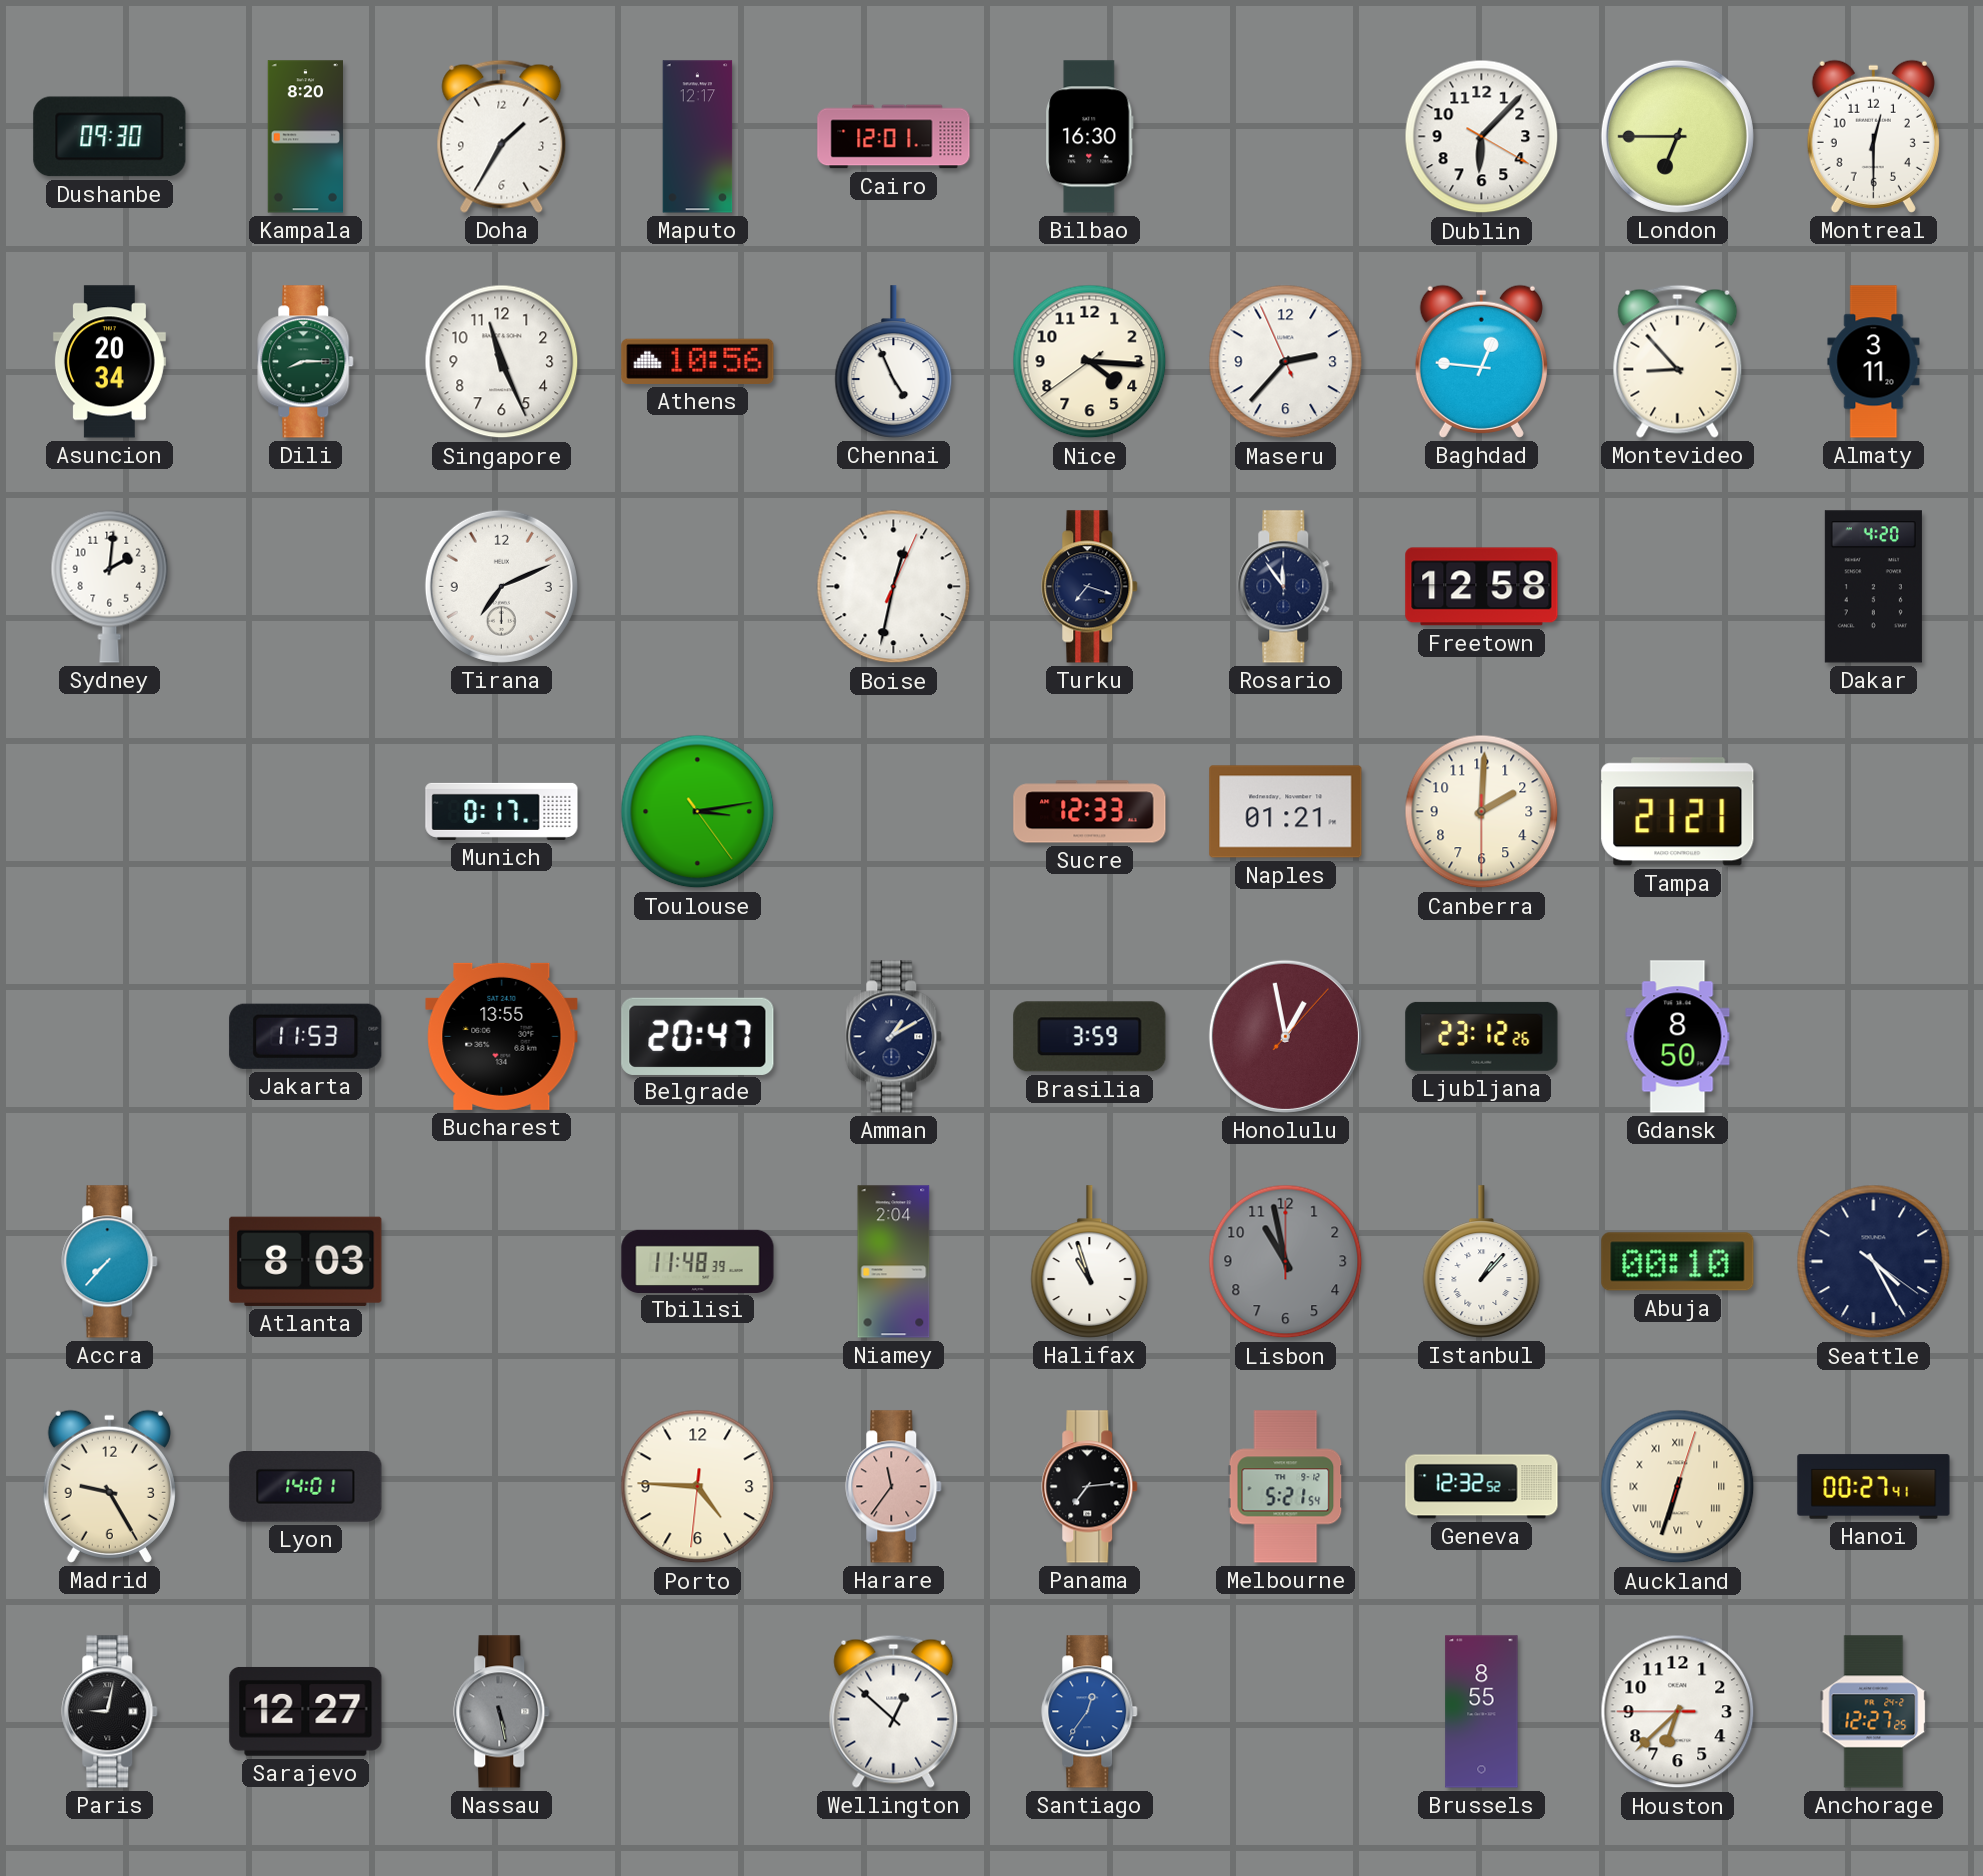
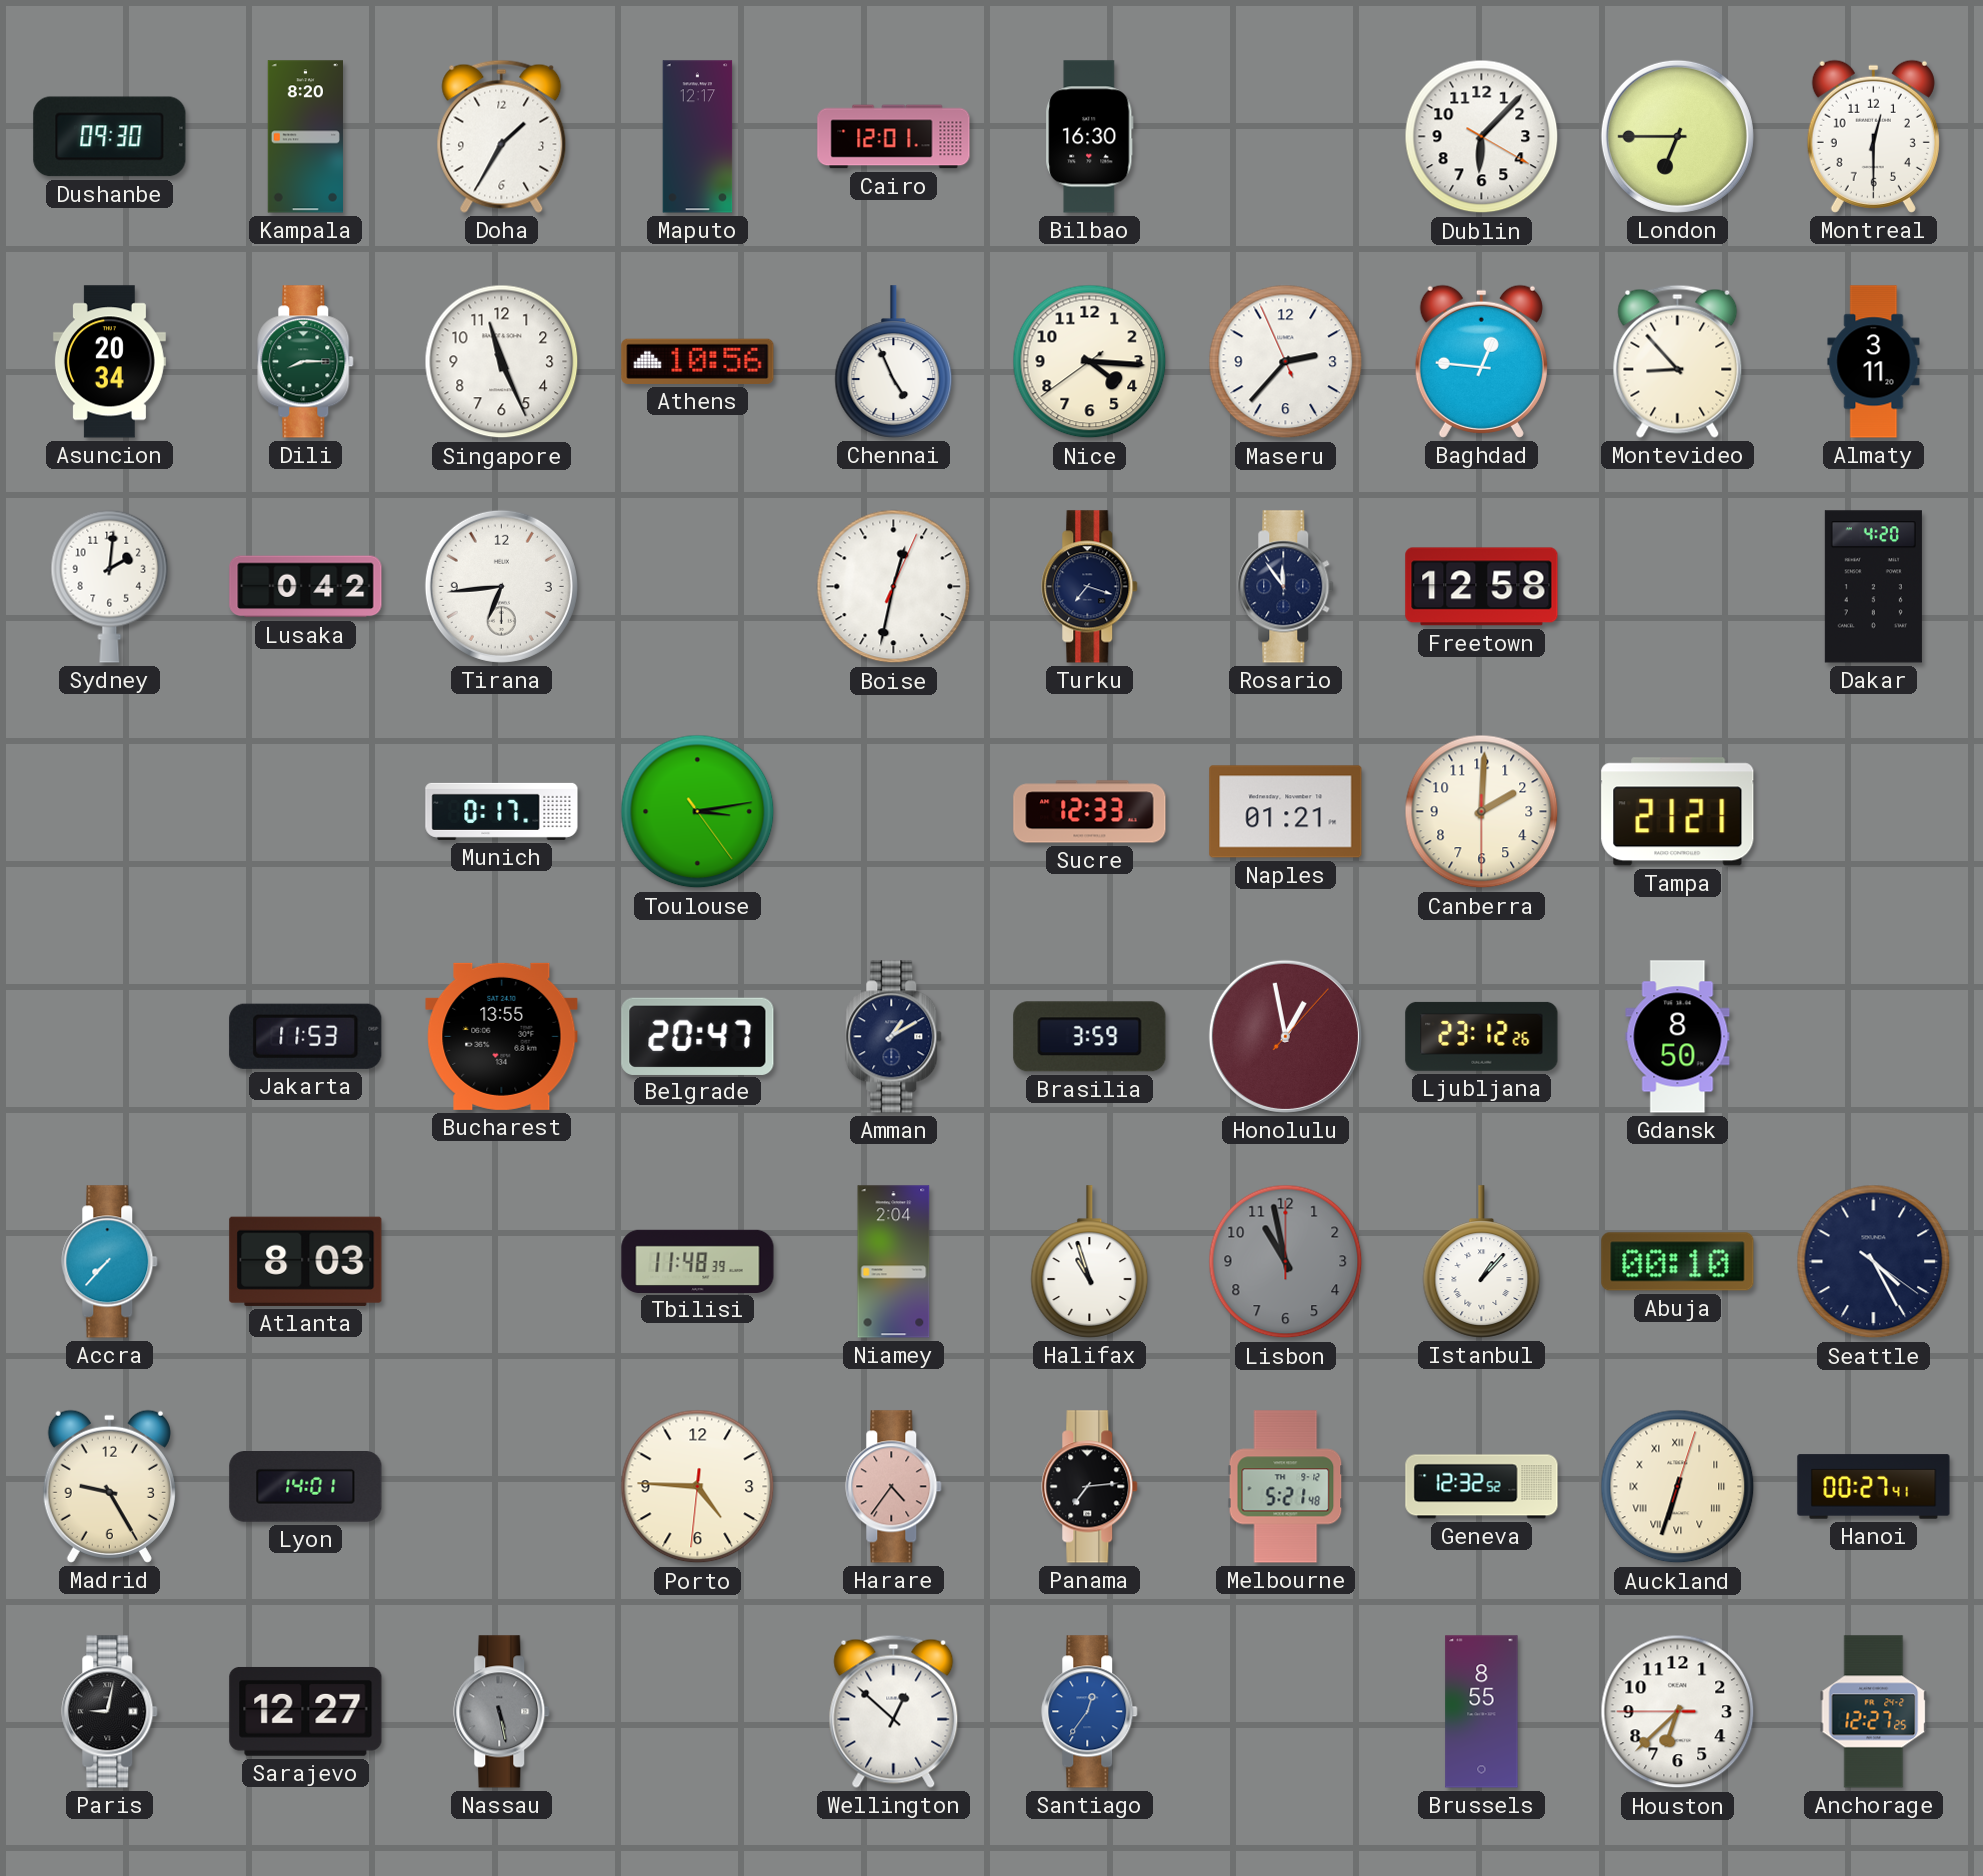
Lusaka: none -> 0:42 (306, 587)
Tirana: 7:11 -> 6:44 (501, 586)
Harare: 11:36 -> 4:36 (894, 1487)
Melbourne: 5:21:54 -> 5:21:48 (1286, 1487)
